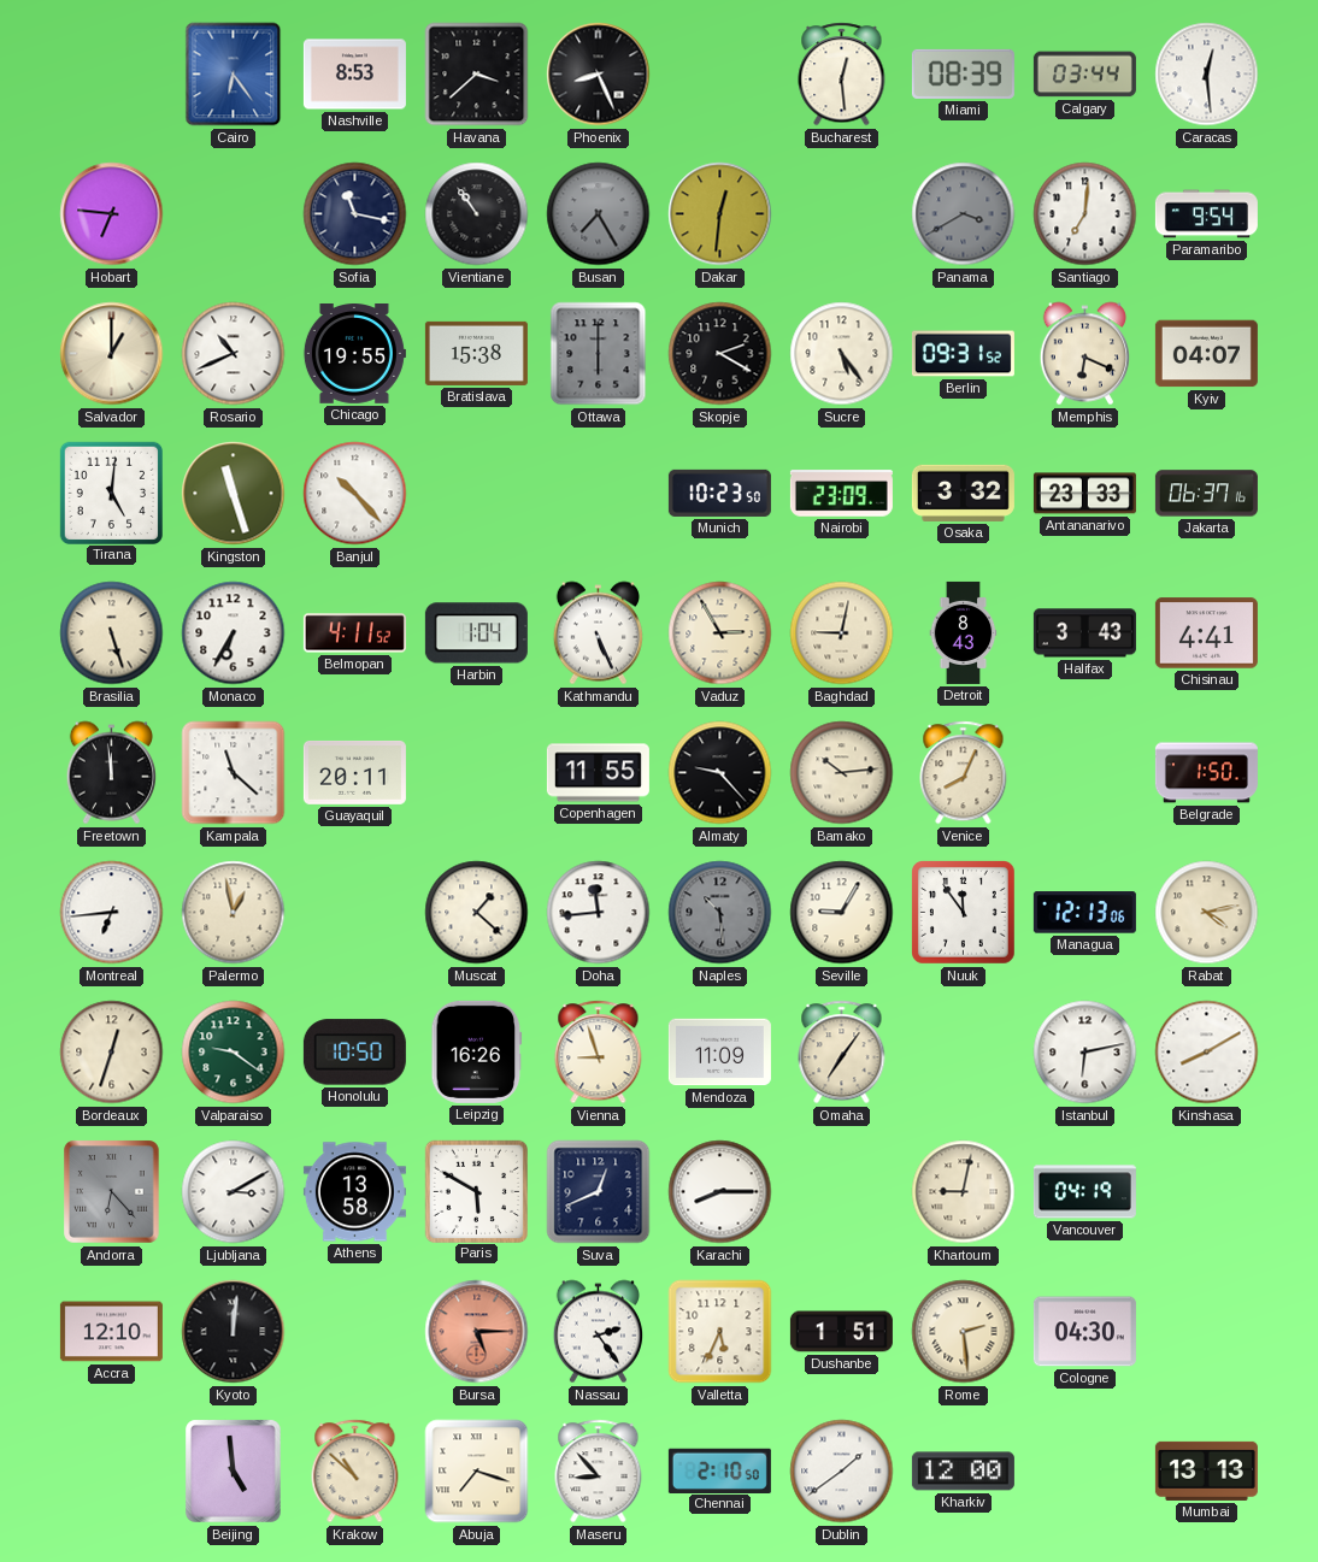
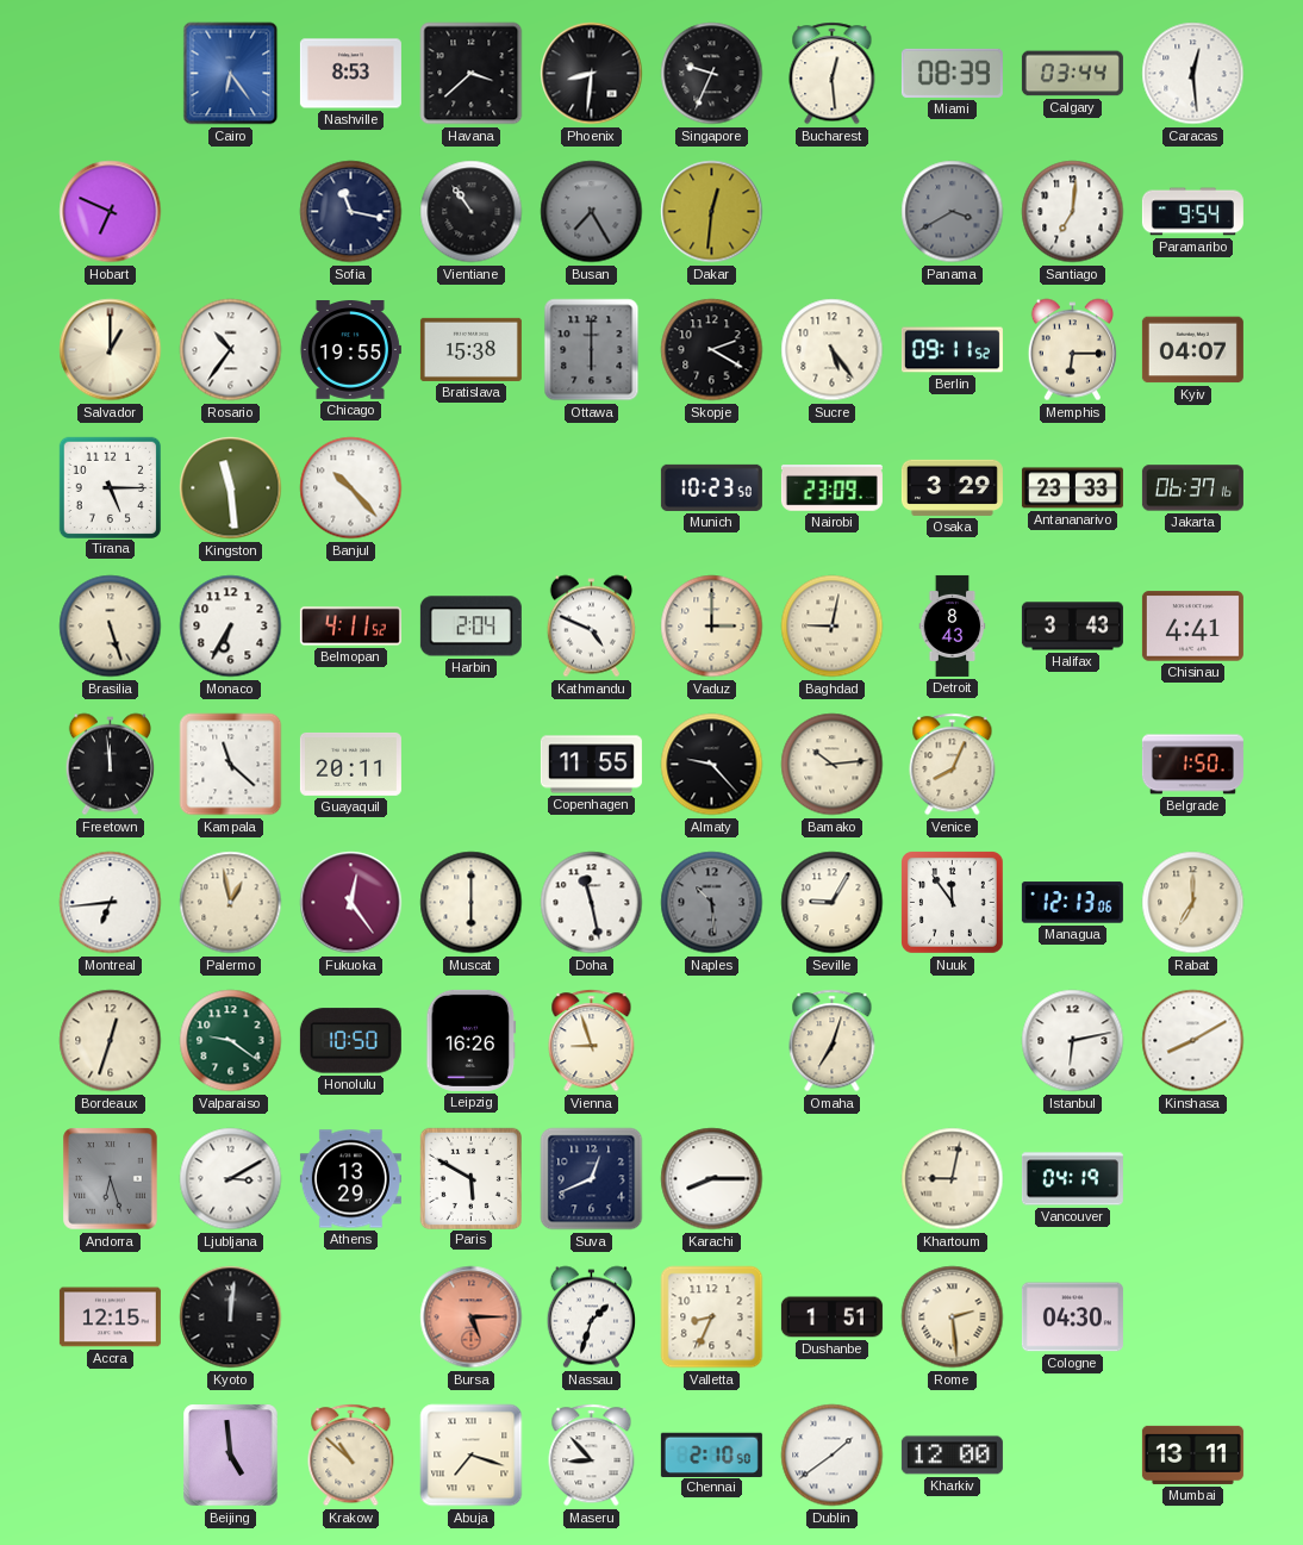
Phoenix: 8:26 -> 8:31 (592, 74)
Singapore: none -> 9:34 (712, 74)
Hobart: 6:46 -> 6:49 (111, 212)
Rosario: 10:41 -> 10:36 (231, 350)
Berlin: 09:31 -> 09:11 (952, 350)
Memphis: 6:19 -> 6:15 (1072, 350)
Tirana: 5:01 -> 5:15 (110, 487)
Kingston: 11:27 -> 11:29 (231, 488)
Osaka: 3:32 -> 3:29 (952, 487)
Harbin: 1:04 -> 2:04 (470, 627)
Kathmandu: 5:26 -> 4:49 (591, 627)
Vaduz: 2:55 -> 3:00 (712, 627)
Fukuoka: none -> 12:24 (351, 903)
Muscat: 1:22 -> 6:00 (472, 903)
Doha: 11:44 -> 11:28 (592, 903)
Rabat: 4:13 -> 7:00 (1193, 903)
Mendoza: 11:09 -> none (719, 1053)
Omaha: 7:06 -> 7:03 (833, 1041)
Andorra: 6:23 -> 6:27 (111, 1179)
Athens: 13:58 -> 13:29 (350, 1179)
Accra: 12:10 -> 12:15 (110, 1317)
Nassau: 2:24 -> 1:33 (591, 1317)
Valletta: 5:34 -> 8:34 (712, 1317)
Mumbai: 13:13 -> 13:11 (1192, 1454)
